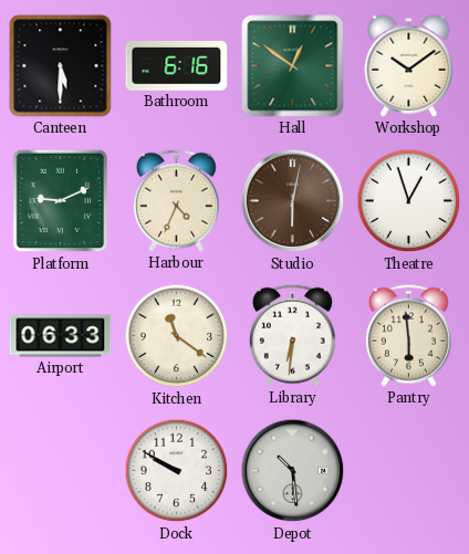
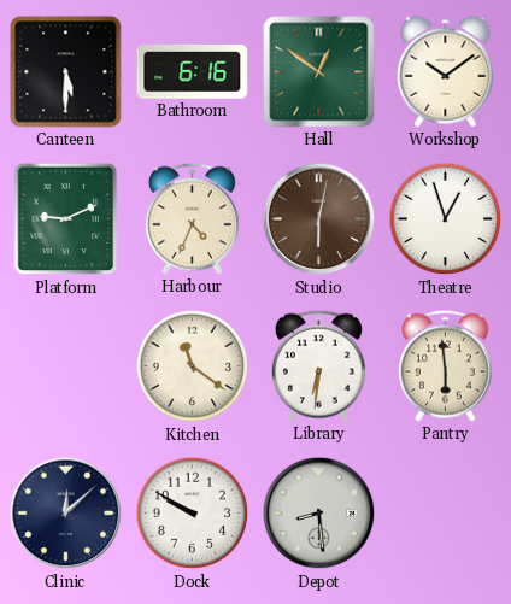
Airport: 06:33 -> none (61, 336)
Clinic: none -> 12:08 (66, 514)
Depot: 10:29 -> 8:29 (319, 514)
